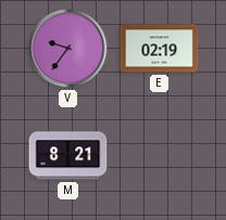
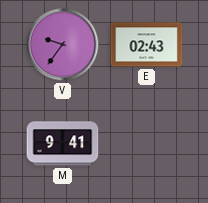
E: 02:19 -> 02:43 (147, 45)
M: 8:21 -> 9:41 (63, 144)
